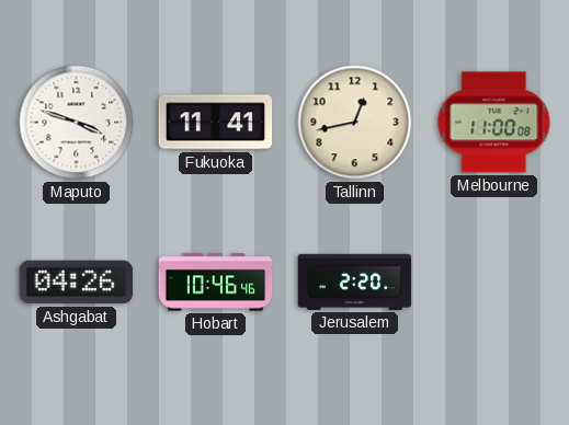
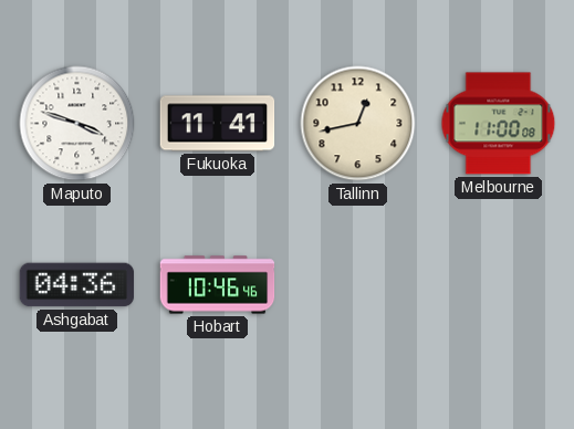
Ashgabat: 04:26 -> 04:36 (77, 285)
Jerusalem: 2:20 -> none (355, 282)
